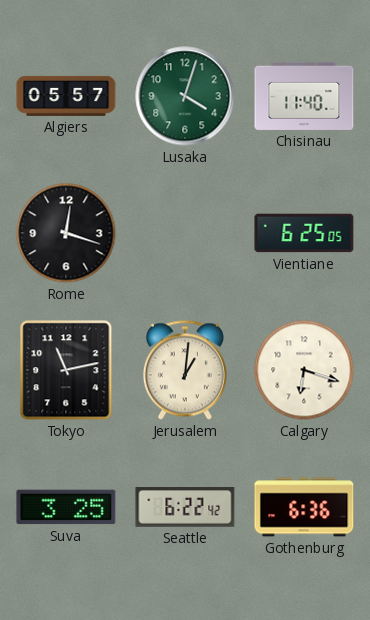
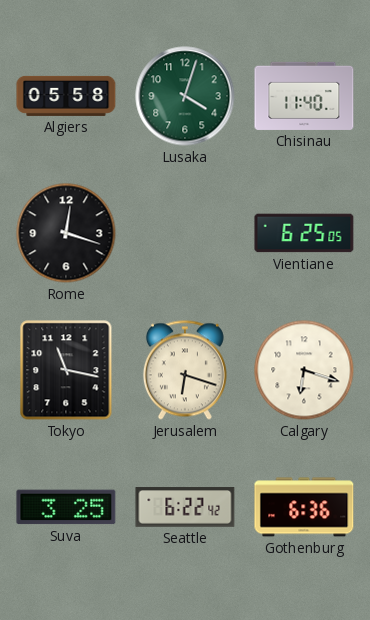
Algiers: 05:57 -> 05:58 (66, 96)
Tokyo: 11:13 -> 11:17 (66, 370)
Jerusalem: 1:01 -> 6:18 (185, 370)
